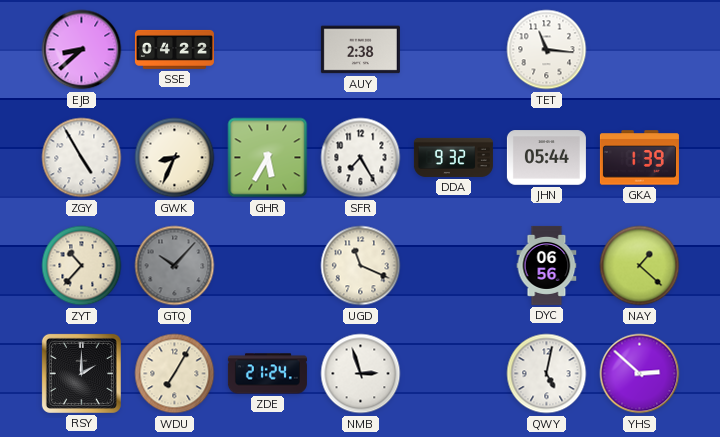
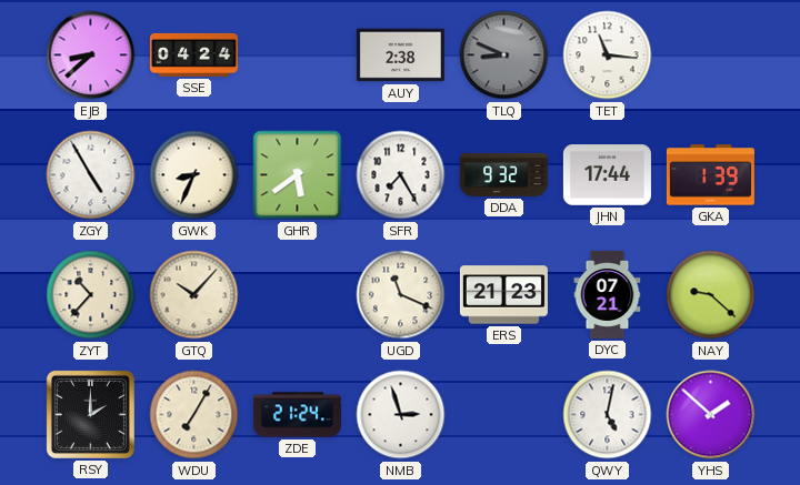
SSE: 04:22 -> 04:24 (193, 54)
TLQ: none -> 8:49 (504, 55)
GHR: 5:35 -> 5:39 (298, 175)
JHN: 05:44 -> 17:44 (607, 175)
GTQ dial: grey -> cream (194, 295)
ERS: none -> 21:23 (503, 295)
DYC: 06:56 -> 07:21 (608, 294)
NAY: 1:22 -> 9:22 (711, 295)
YHS: 2:52 -> 1:52 (711, 415)
